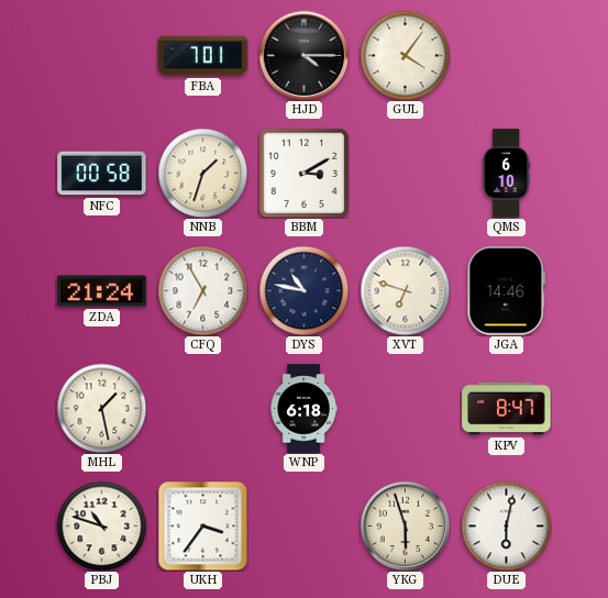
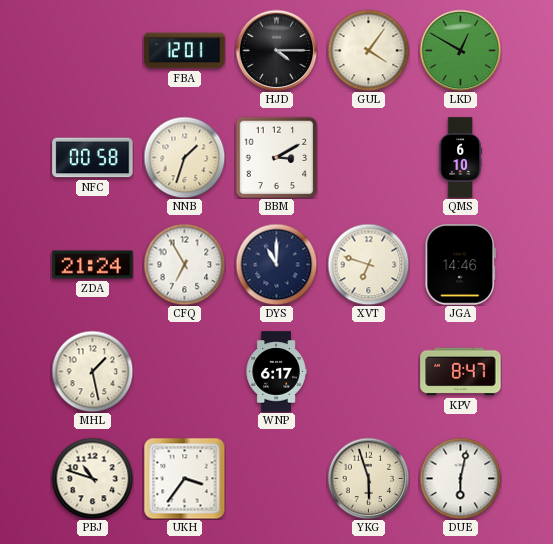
FBA: 7:01 -> 12:01 (185, 51)
LKD: none -> 12:50 (460, 50)
DYS: 10:47 -> 11:00 (276, 264)
WNP: 6:18 -> 6:17 (276, 372)
